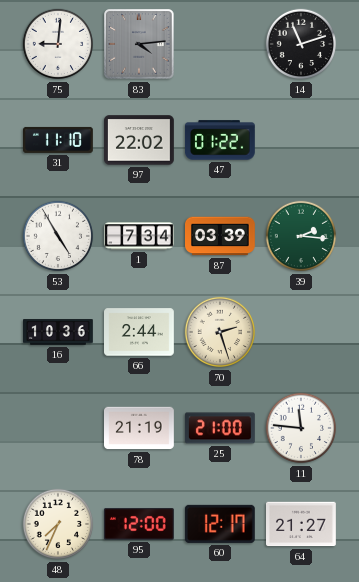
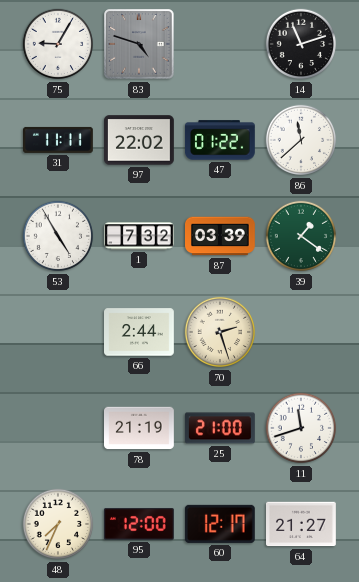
75: 9:01 -> 9:05 (58, 44)
83: 4:14 -> 4:48 (139, 44)
31: 11:10 -> 11:11 (59, 140)
86: none -> 11:38 (301, 140)
1: 7:34 -> 7:32 (139, 236)
39: 2:16 -> 1:21 (301, 236)
16: 10:36 -> none (59, 332)
11: 11:46 -> 11:42 (301, 428)
